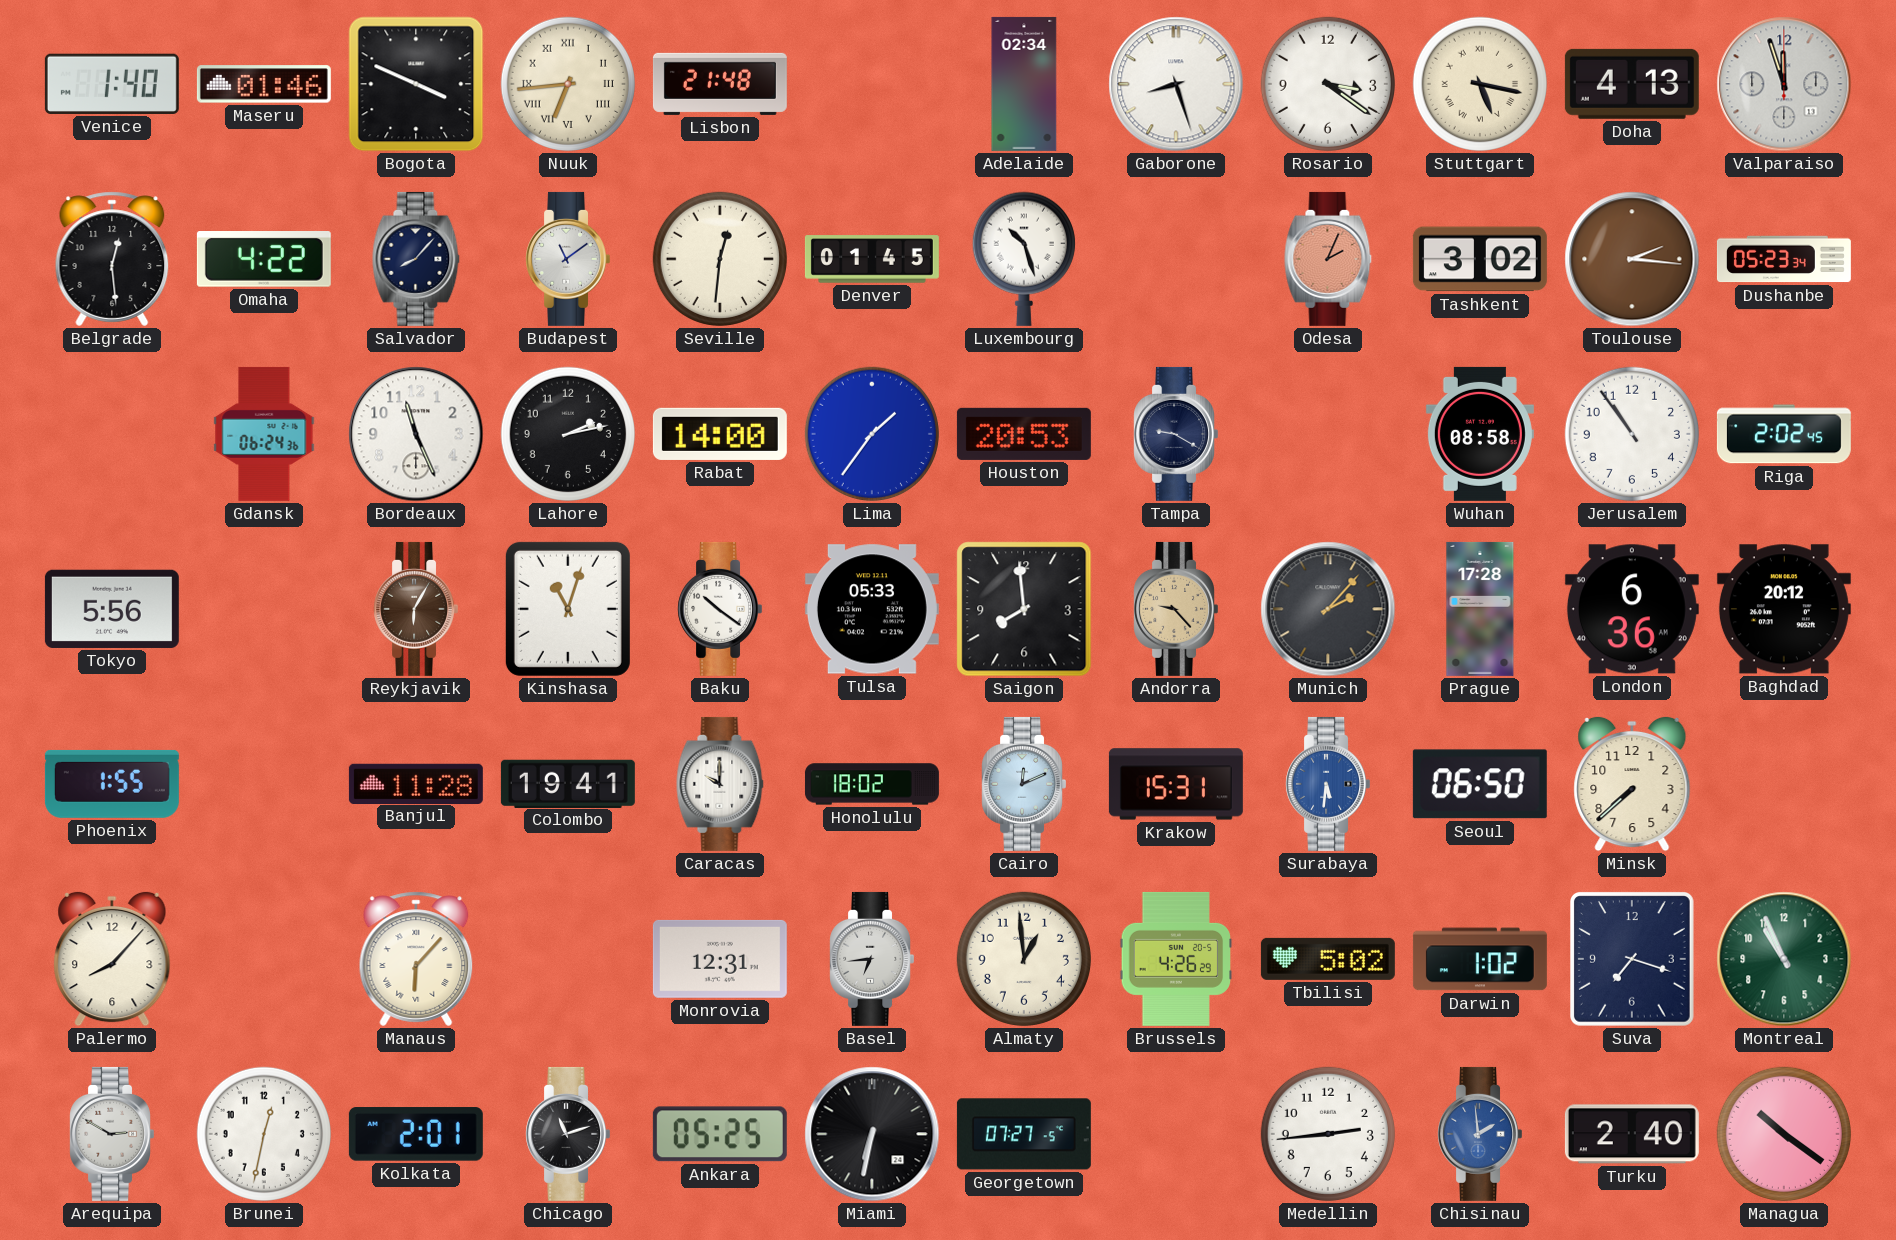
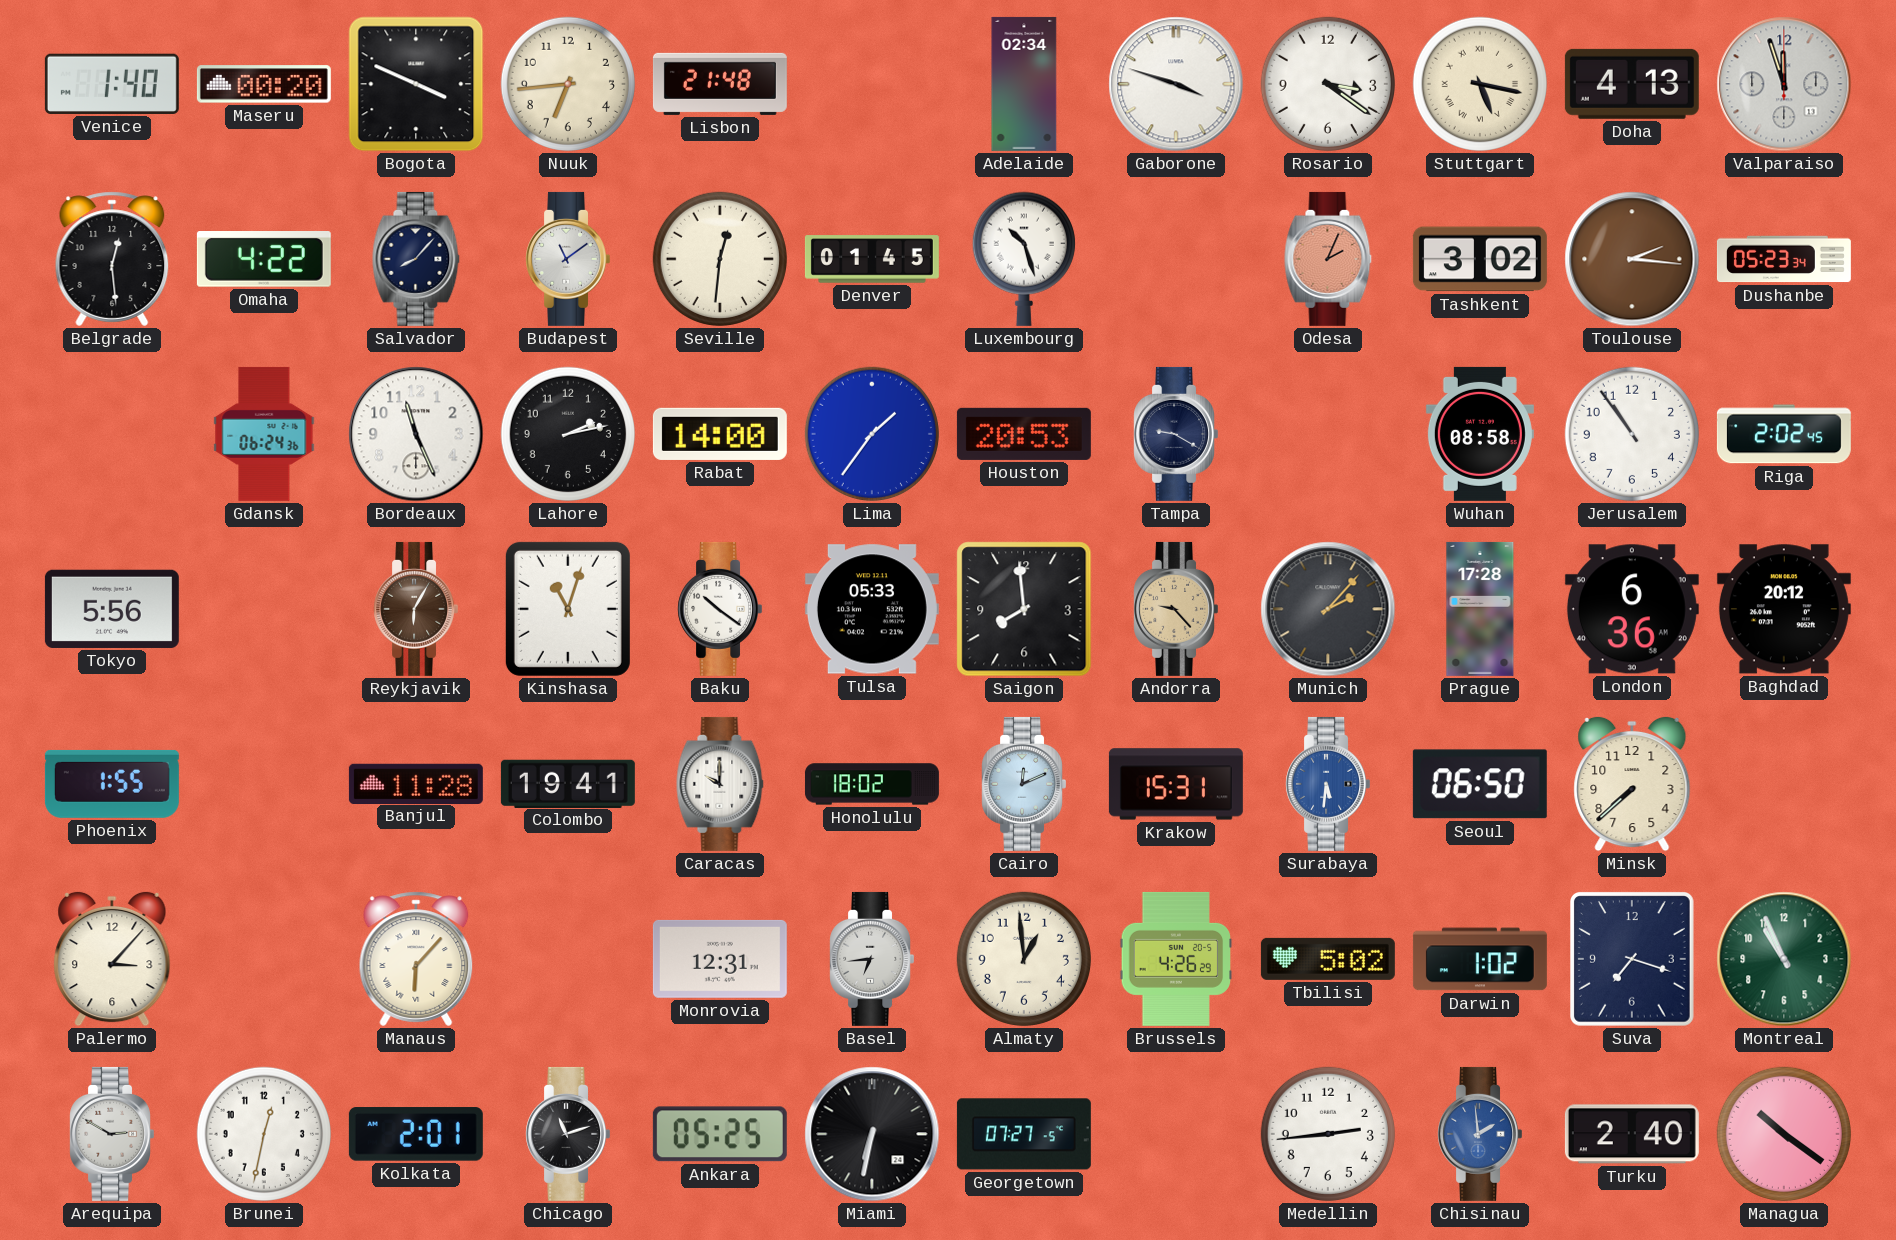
Maseru: 01:46 -> 00:20 (264, 84)
Nuuk numerals: Roman -> Arabic (568, 84)
Gaborone: 8:27 -> 3:48 (1176, 84)
Palermo: 8:07 -> 3:07 (112, 959)
